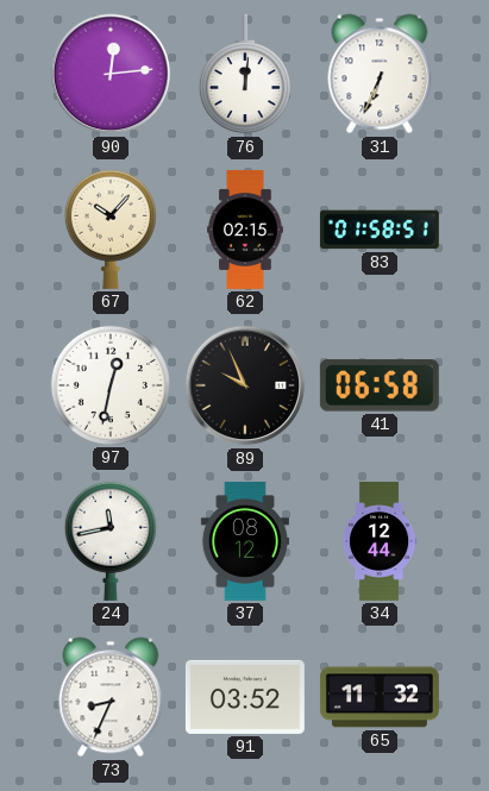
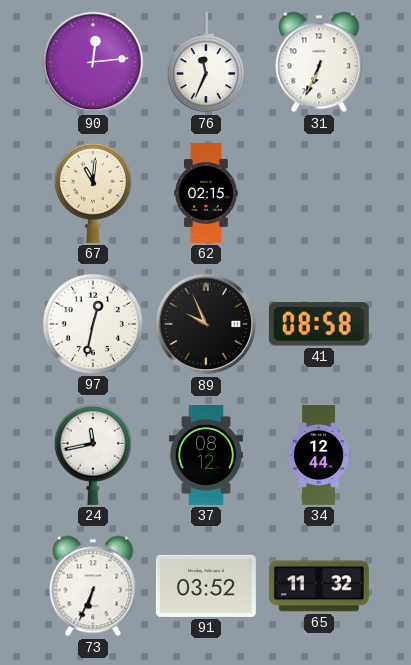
76: 12:01 -> 11:34 (206, 62)
67: 10:07 -> 11:01 (93, 193)
83: 01:58 -> none (380, 230)
41: 06:58 -> 08:58 (319, 324)
73: 8:34 -> 6:34 (93, 586)
